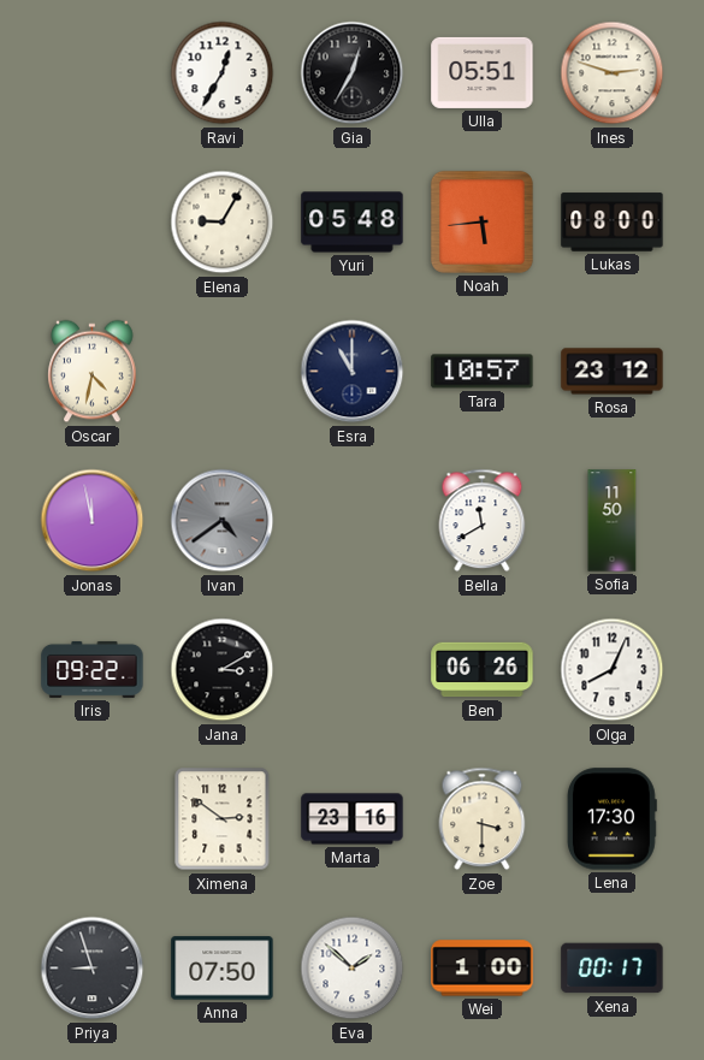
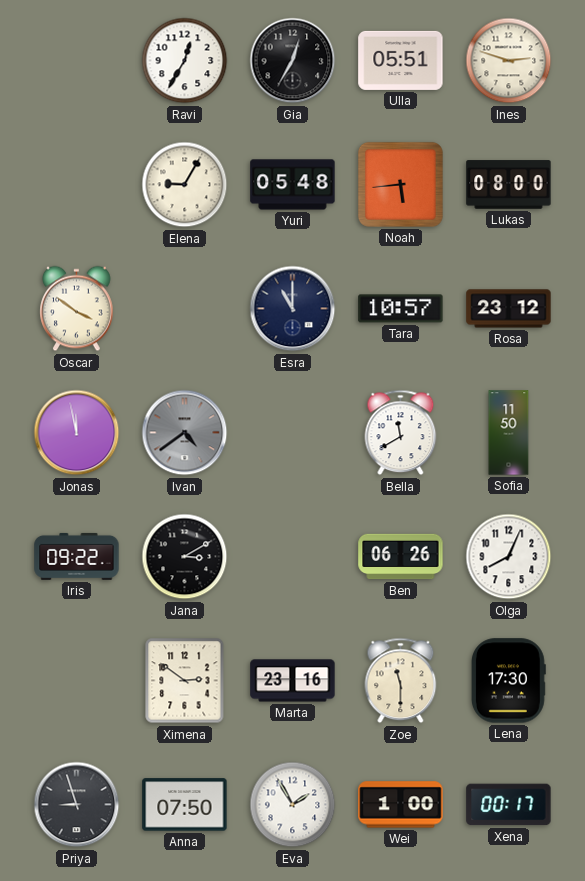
Oscar: 4:32 -> 3:51 (77, 309)
Zoe: 3:30 -> 11:30 (401, 681)
Eva: 1:52 -> 1:55 (293, 805)
